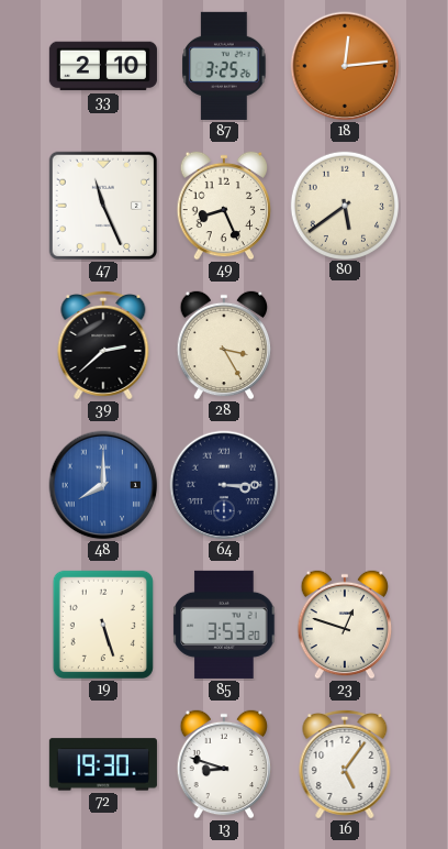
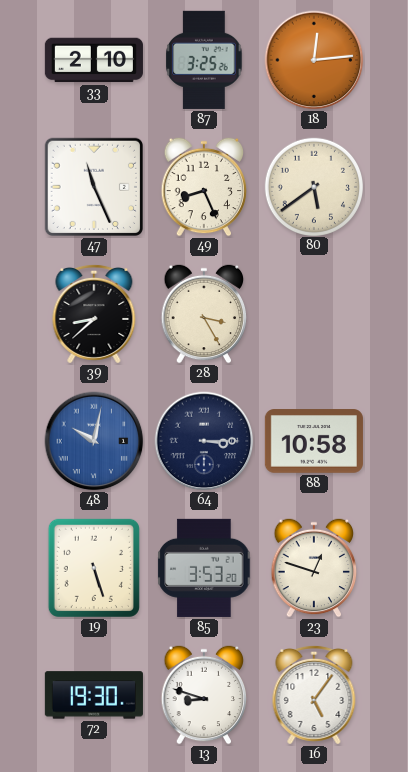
39: 2:38 -> 8:38 (94, 314)
48: 8:00 -> 10:02 (94, 441)
88: none -> 10:58 (314, 441)
